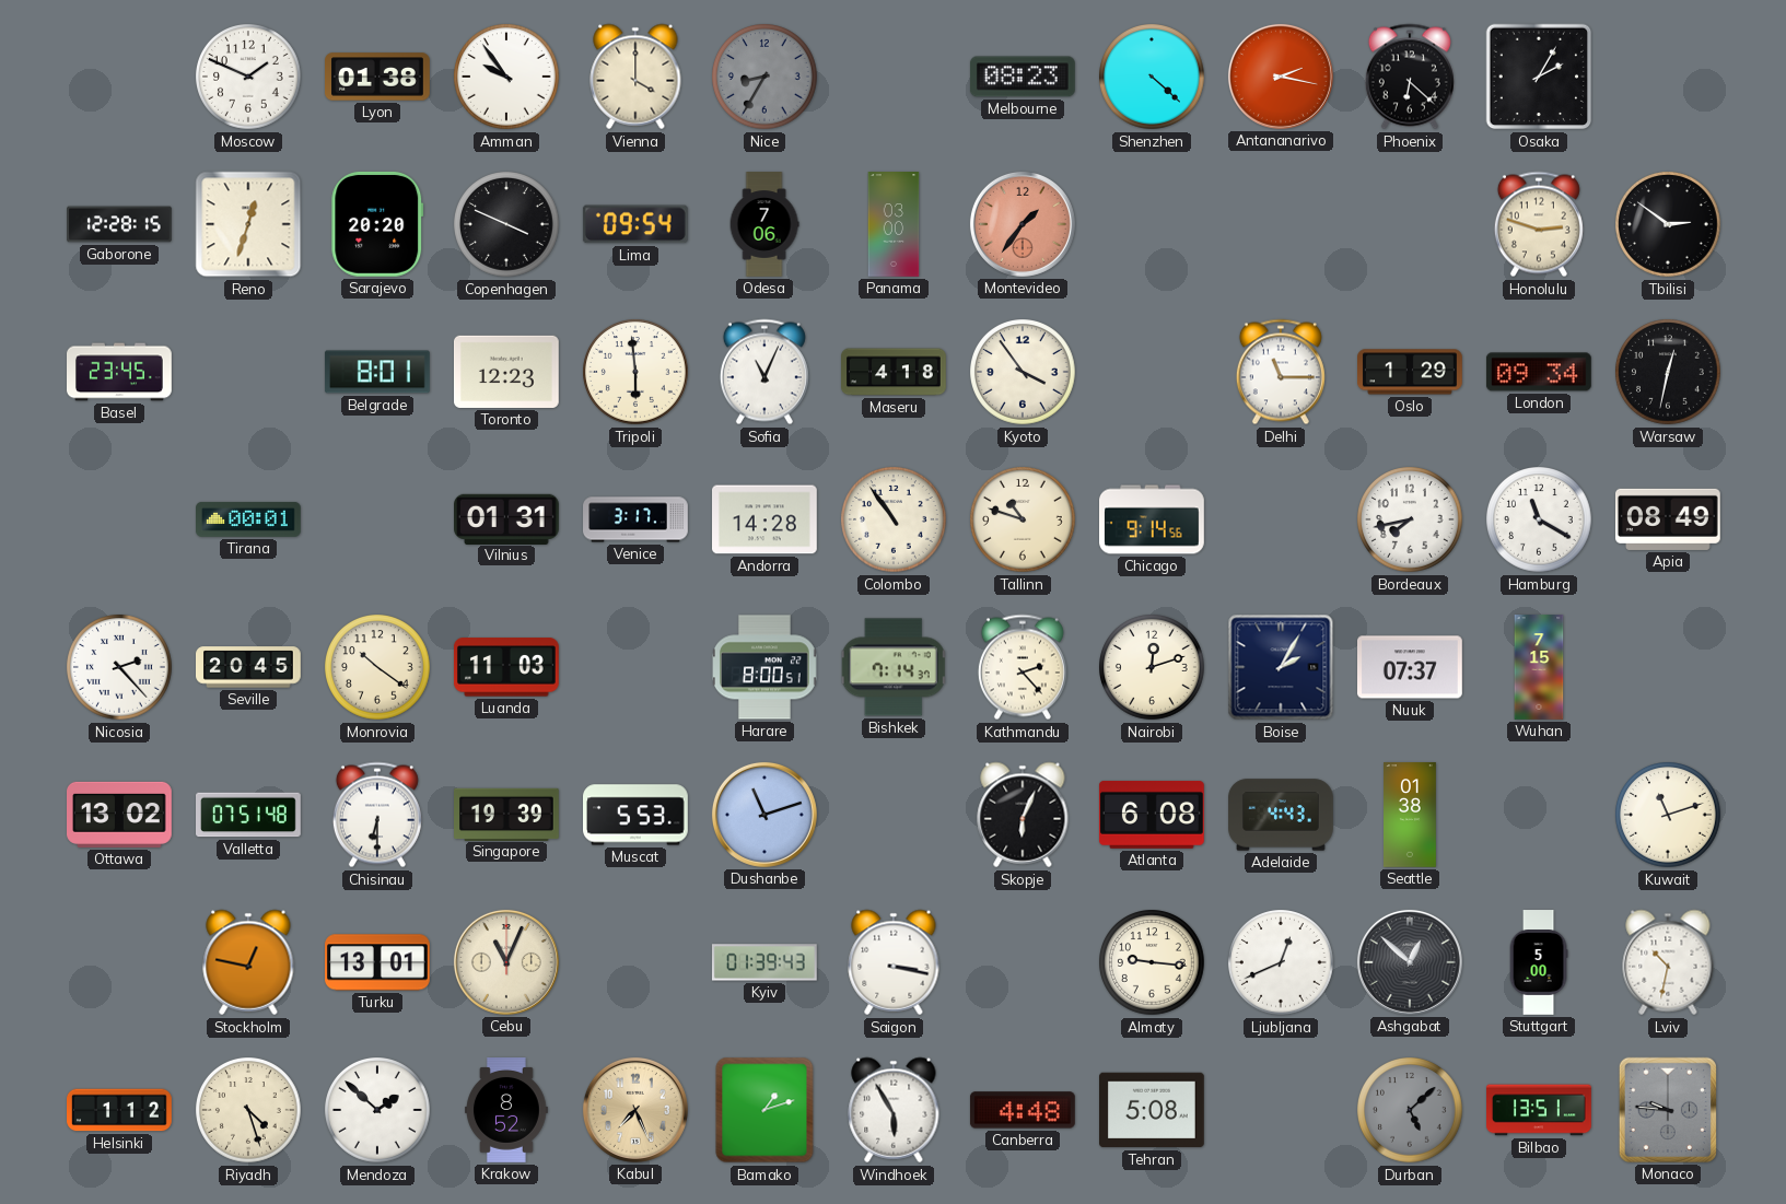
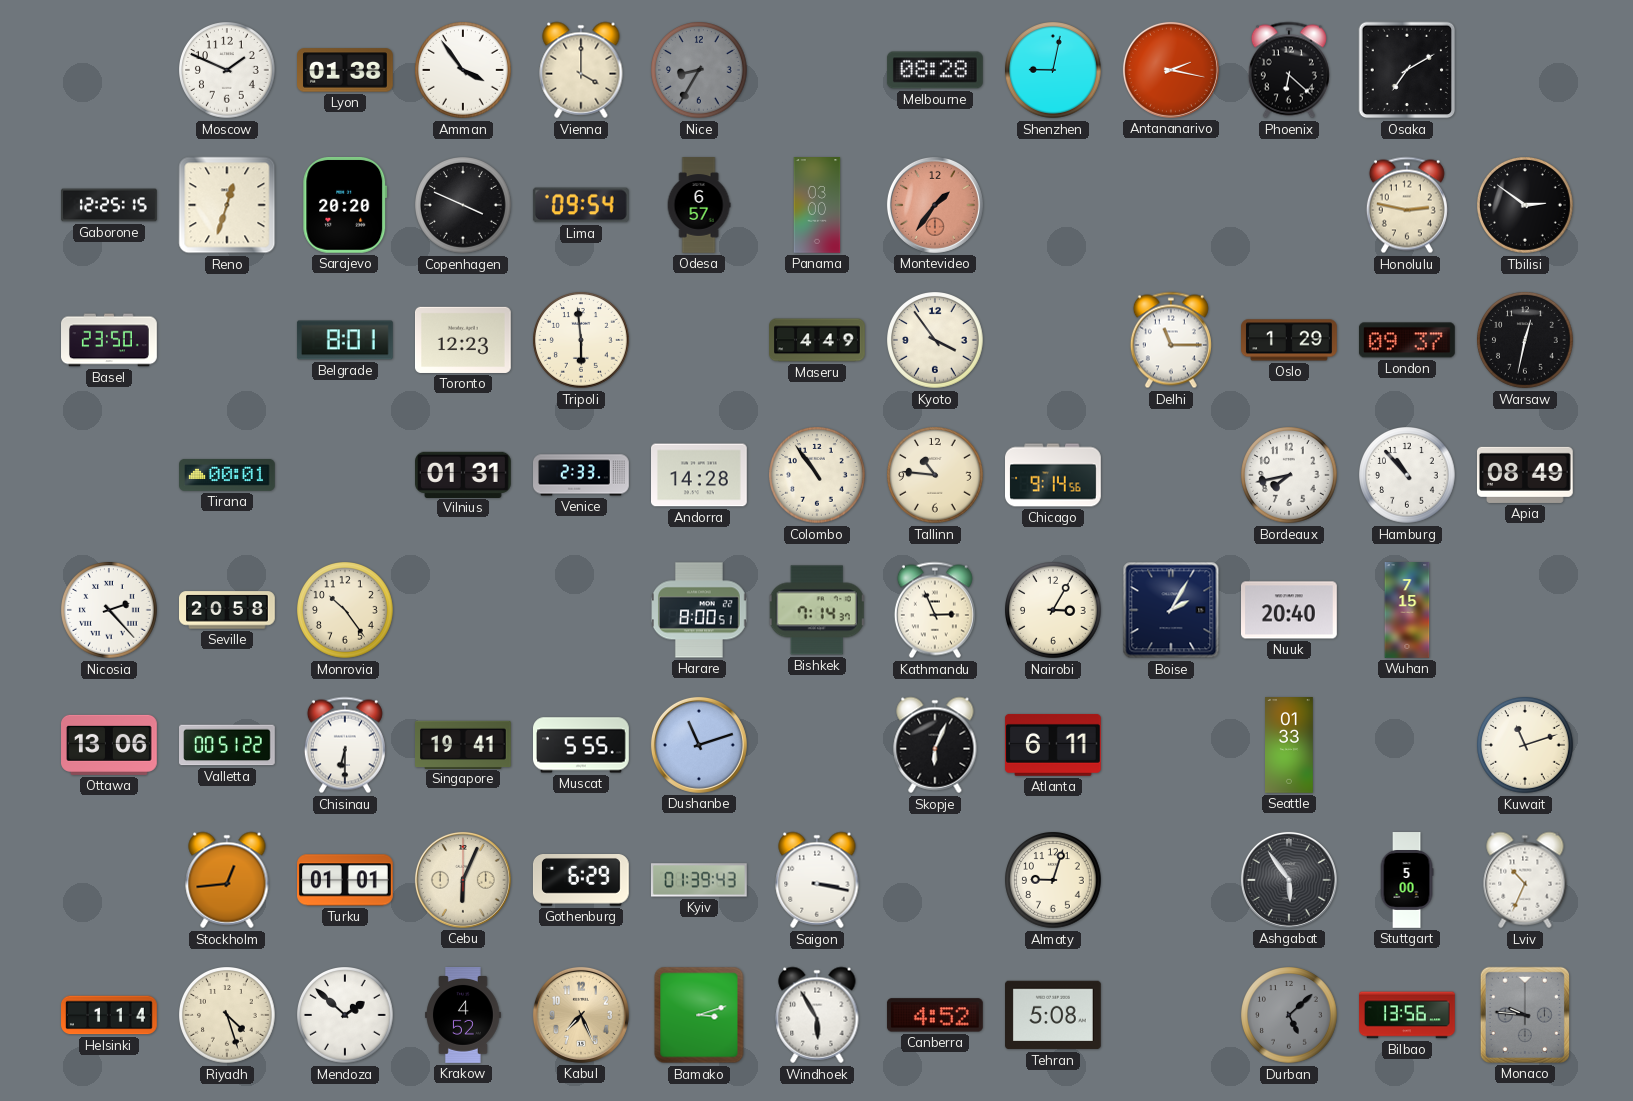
Amman: 9:54 -> 3:54 (464, 71)
Melbourne: 08:23 -> 08:28 (935, 70)
Shenzhen: 4:22 -> 9:02 (1054, 71)
Osaka: 2:05 -> 7:10 (1407, 70)
Gaborone: 12:28 -> 12:25 (109, 205)
Odesa: 7:06 -> 6:57 (699, 205)
Honolulu: 2:48 -> 2:47 (1407, 205)
Basel: 23:45 -> 23:50 (110, 340)
Sofia: 11:04 -> none (764, 372)
Maseru: 4:18 -> 4:49 (817, 340)
London: 09:34 -> 09:37 (1407, 340)
Venice: 3:17 -> 2:33 (582, 475)
Tallinn: 10:48 -> 10:46 (936, 476)
Hamburg: 11:20 -> 10:53 (1408, 476)
Seville: 20:45 -> 20:58 (228, 610)
Monrovia: 10:21 -> 10:24 (346, 611)
Luanda: 11:03 -> none (506, 667)
Kathmandu: 2:23 -> 2:56 (935, 610)
Nairobi: 12:12 -> 3:05 (1054, 611)
Nuuk: 07:37 -> 20:40 (1290, 610)
Ottawa: 13:02 -> 13:06 (110, 745)
Valletta: 07:51 -> 00:51 (228, 745)
Singapore: 19:39 -> 19:41 (464, 744)
Muscat: 5:53 -> 5:55 (582, 745)
Atlanta: 6:08 -> 6:11 (1053, 745)
Adelaide: 4:43 -> none (1281, 815)
Seattle: 01:38 -> 01:33 (1290, 745)
Stockholm: 12:47 -> 12:44 (227, 880)
Turku: 13:01 -> 01:01 (346, 880)
Cebu: 11:04 -> 6:04 (463, 880)
Gothenburg: none -> 6:29 (581, 881)
Almaty: 9:16 -> 9:03 (1054, 881)
Ljubljana: 12:41 -> none (1282, 963)
Ashgabat: 12:52 -> 5:54 (1289, 880)
Lviv: 10:32 -> 10:34 (1525, 880)
Helsinki: 1:12 -> 1:14 (110, 1015)
Krakow: 8:52 -> 4:52 (464, 1016)
Bamako: 1:12 -> 3:12 (699, 1015)
Canberra: 4:48 -> 4:52 (935, 1015)
Bilbao: 13:51 -> 13:56 (1408, 1015)
